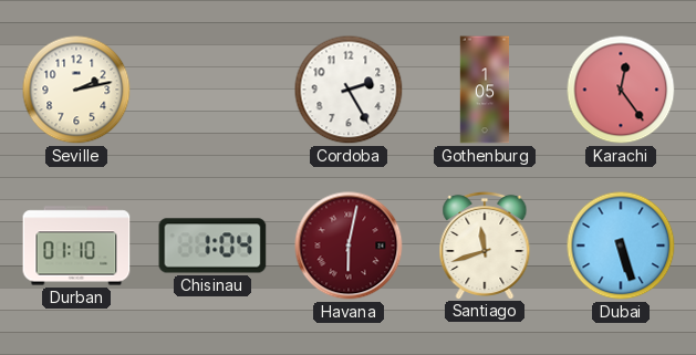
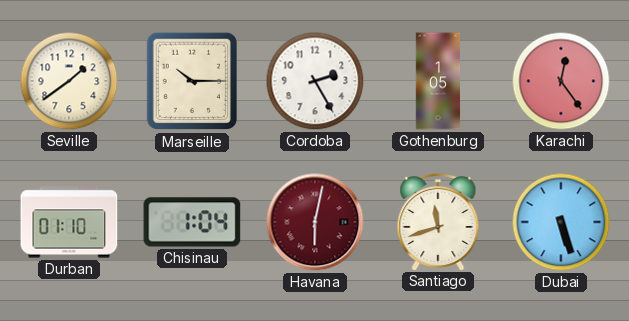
Seville: 2:13 -> 1:39 (69, 81)
Marseille: none -> 10:15 (192, 81)
